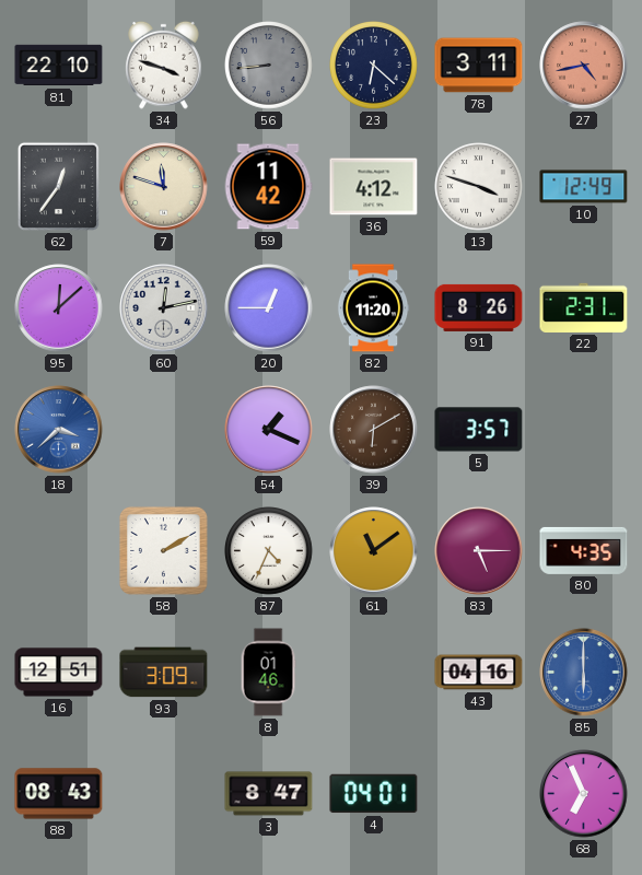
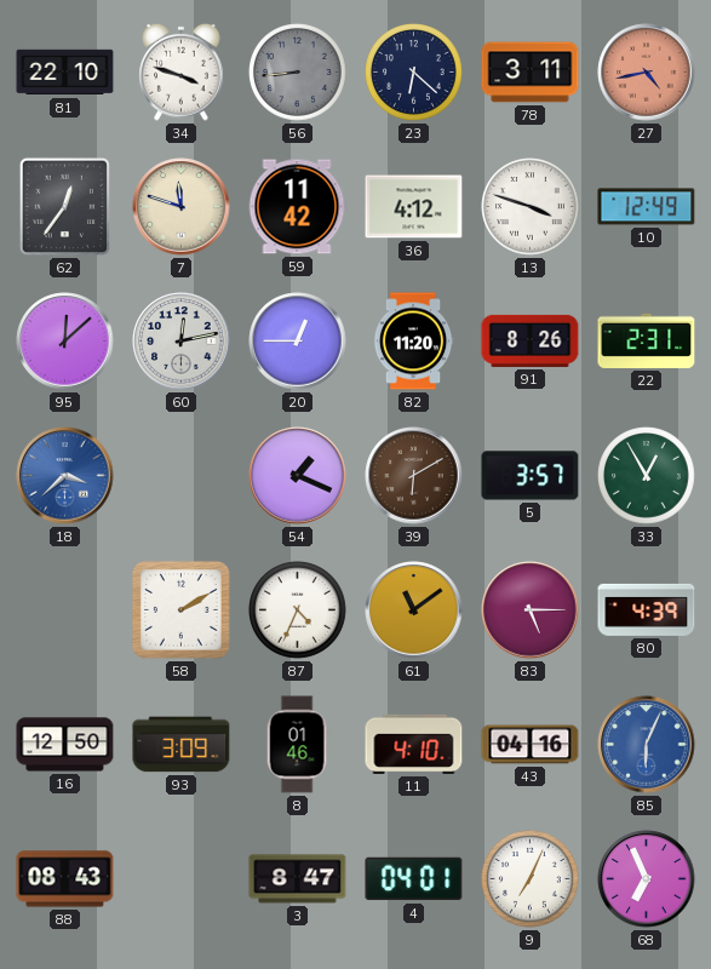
33: none -> 12:55 (647, 476)
80: 4:35 -> 4:39 (647, 609)
16: 12:51 -> 12:50 (65, 745)
11: none -> 4:10 (414, 744)
85: 6:00 -> 6:04 (647, 745)
9: none -> 7:04 (531, 879)
